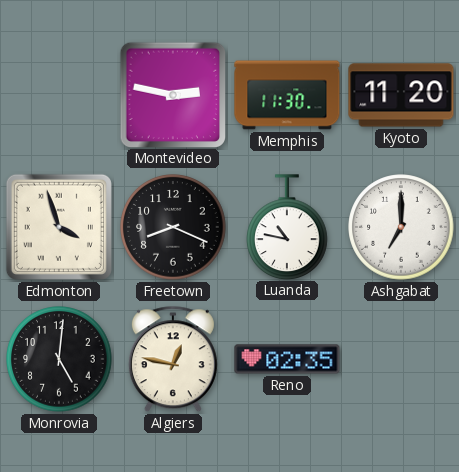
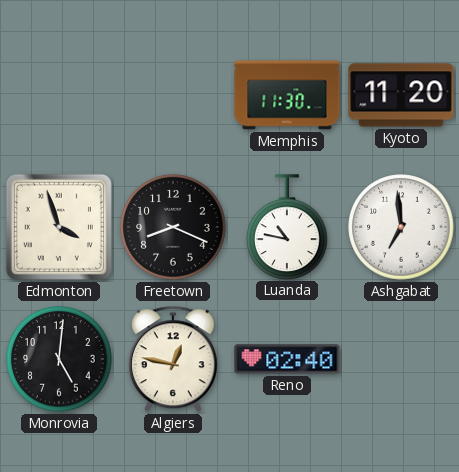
Montevideo: 2:47 -> none (172, 94)
Ashgabat: 7:00 -> 6:59 (401, 227)
Reno: 02:35 -> 02:40 (287, 359)
